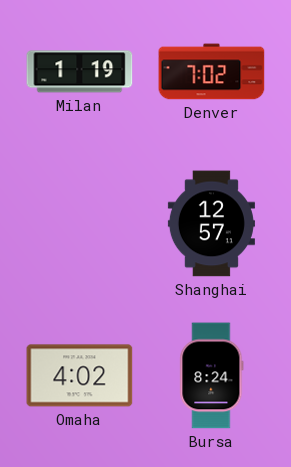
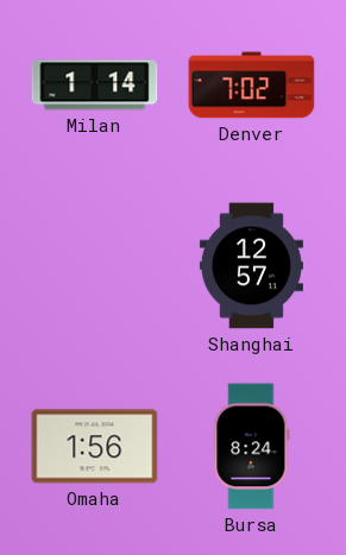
Milan: 1:19 -> 1:14 (95, 86)
Omaha: 4:02 -> 1:56 (95, 447)
